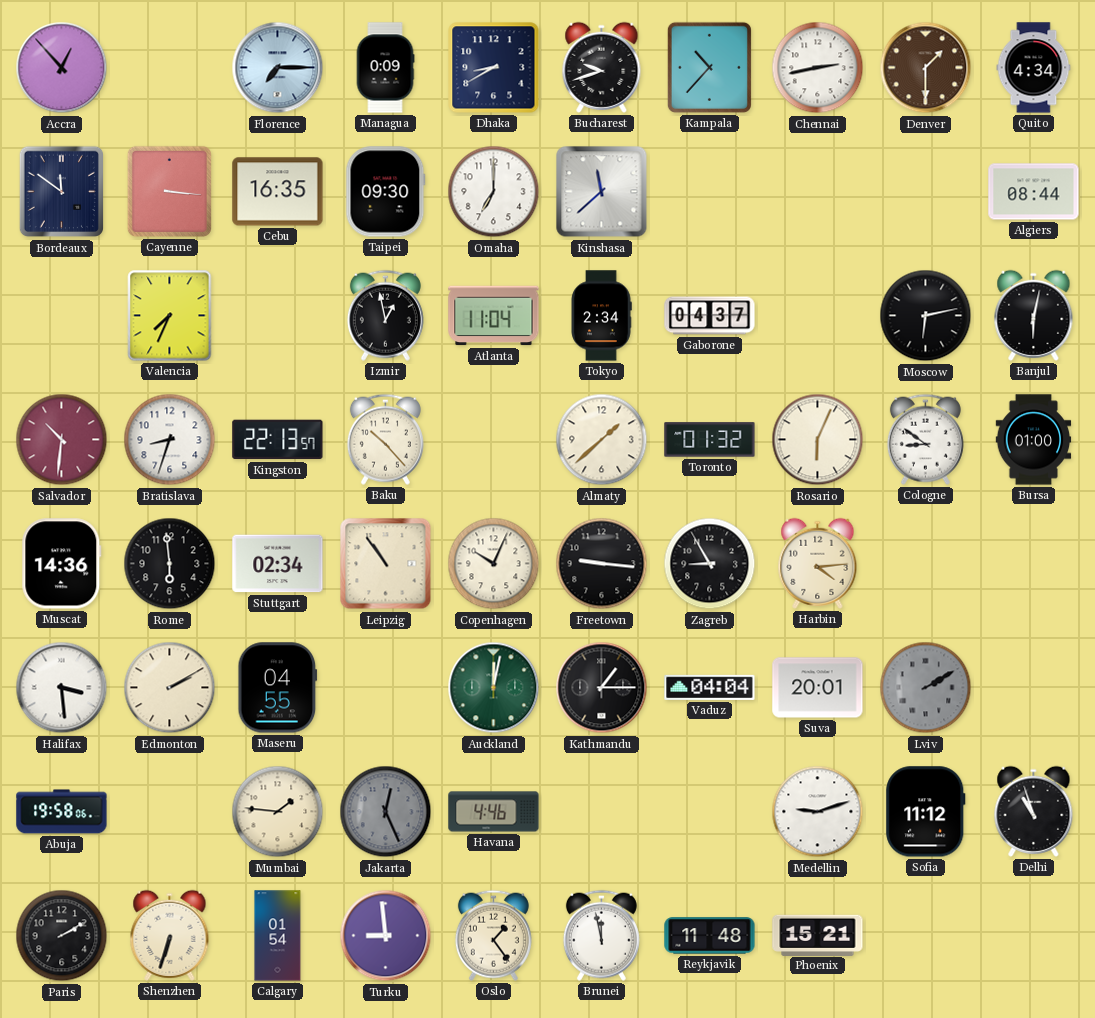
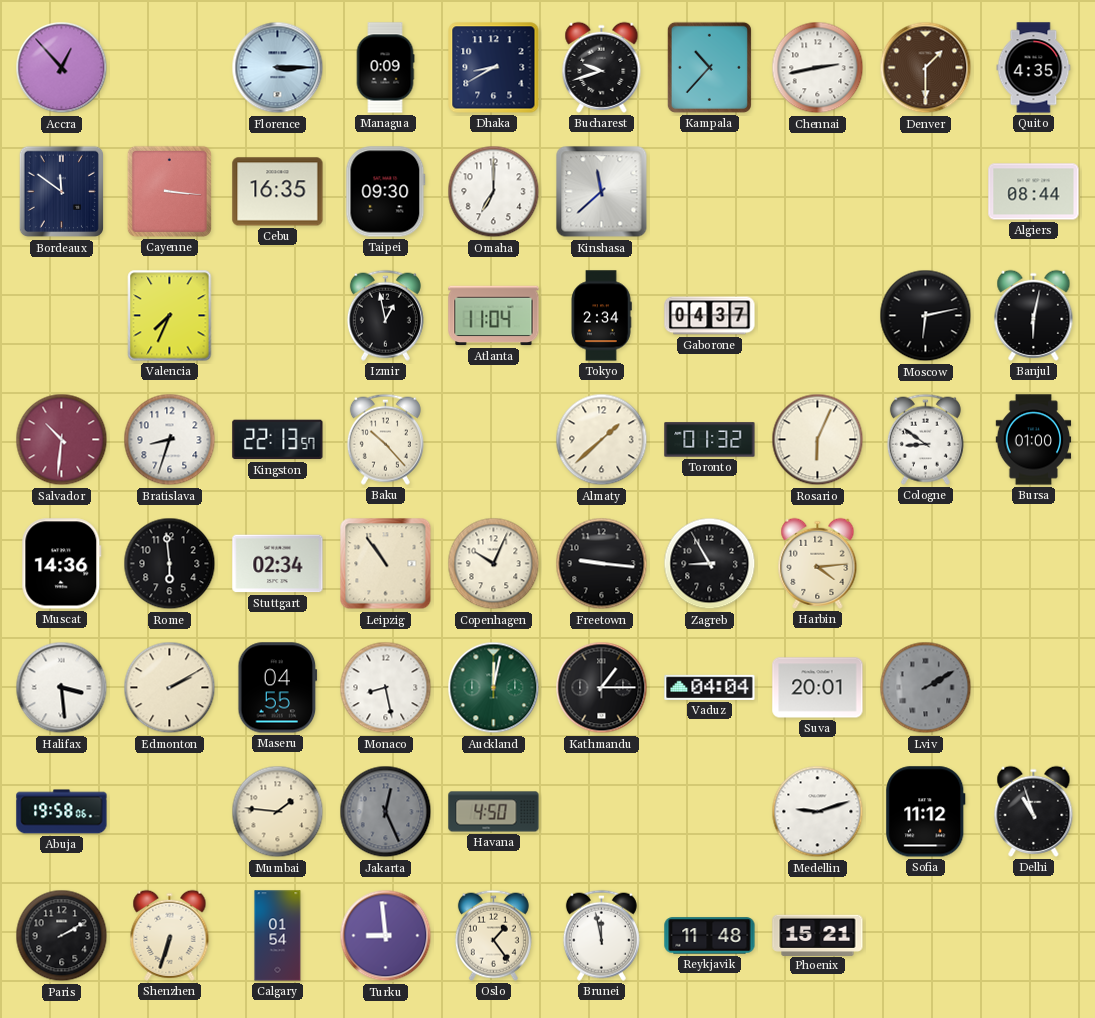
Florence: 7:15 -> 3:15 (278, 68)
Quito: 4:34 -> 4:35 (1034, 68)
Monaco: none -> 8:28 (386, 688)
Havana: 4:46 -> 4:50 (494, 812)
